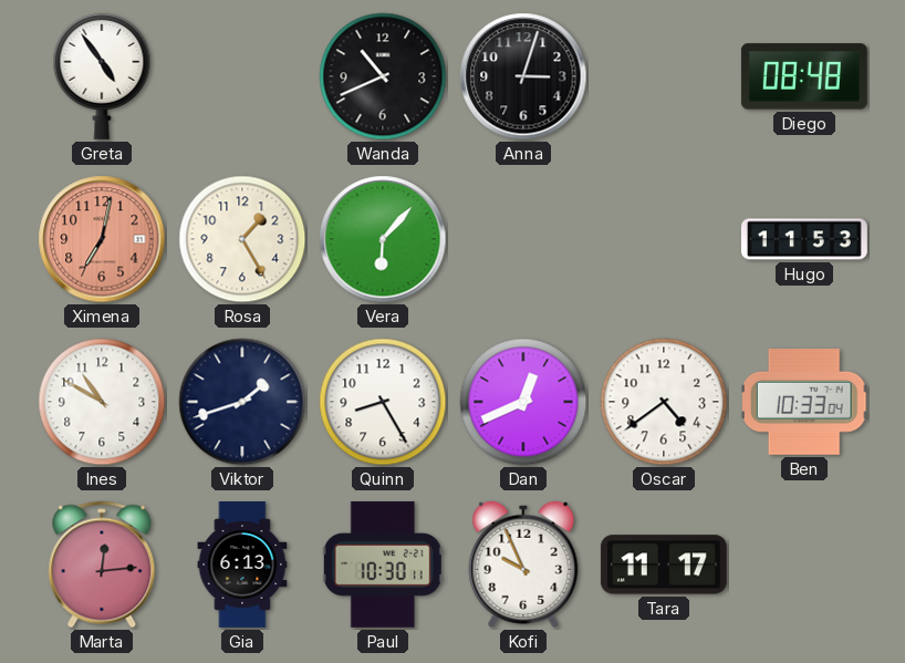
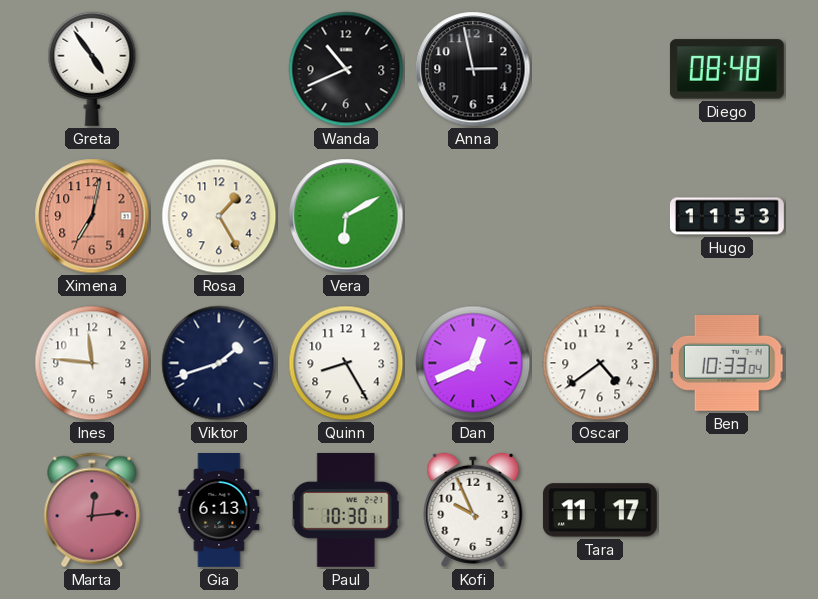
Anna: 3:03 -> 2:58 (473, 69)
Vera: 6:07 -> 6:10 (346, 216)
Ines: 10:50 -> 11:46 (92, 363)
